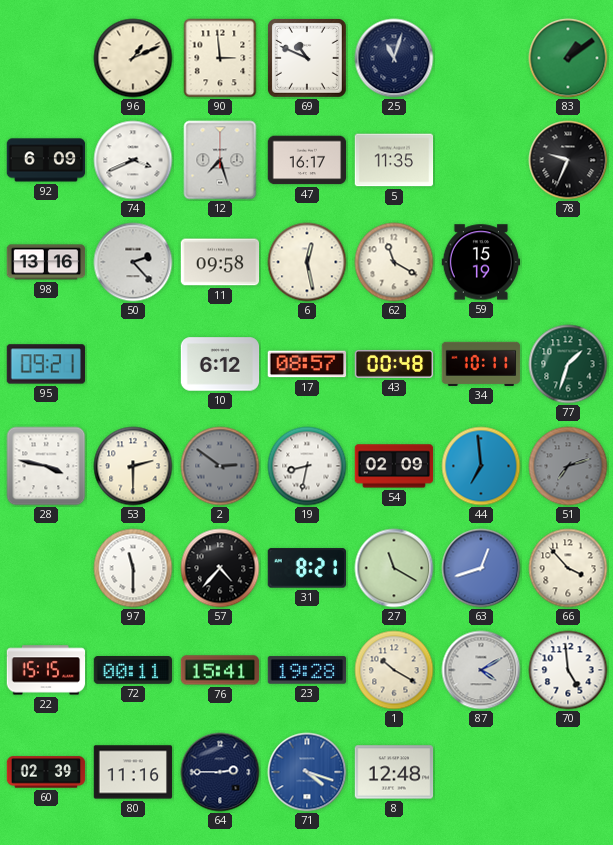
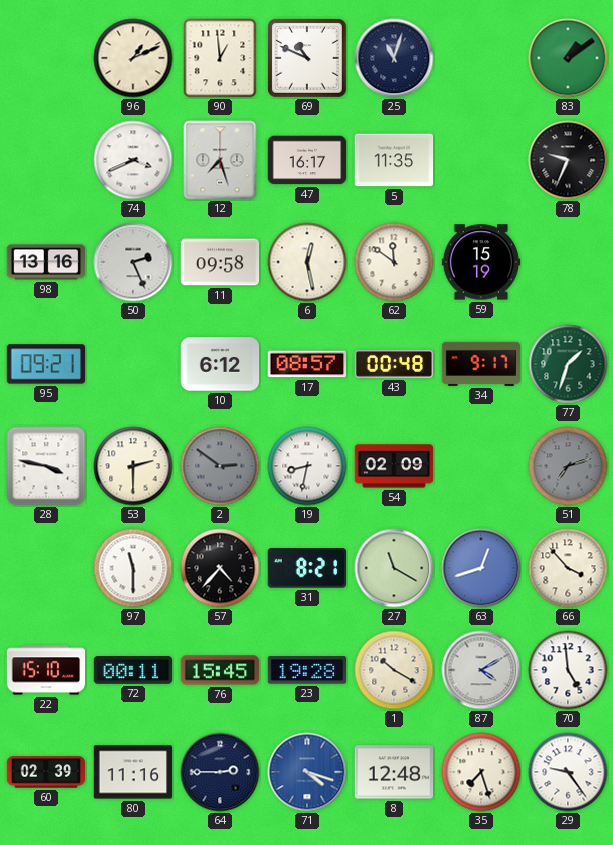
90: 2:59 -> 12:59 (220, 58)
92: 6:09 -> none (46, 160)
50: 2:23 -> 2:26 (133, 262)
62: 11:20 -> 11:51 (394, 262)
34: 10:11 -> 9:17 (481, 364)
44: 6:59 -> none (481, 466)
22: 15:15 -> 15:10 (46, 670)
76: 15:41 -> 15:45 (220, 670)
35: none -> 7:27 (481, 772)
29: none -> 9:24 (568, 772)
